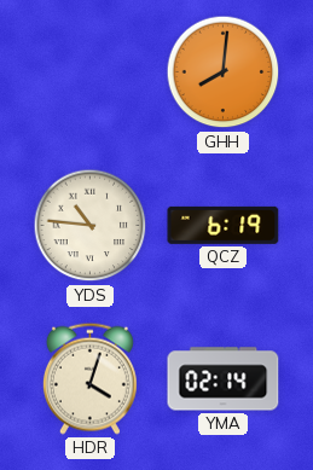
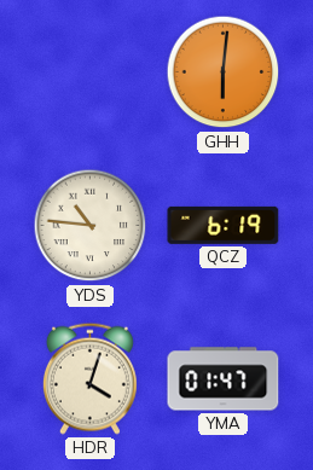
GHH: 8:01 -> 6:01 (224, 72)
YMA: 02:14 -> 01:47 (224, 379)
